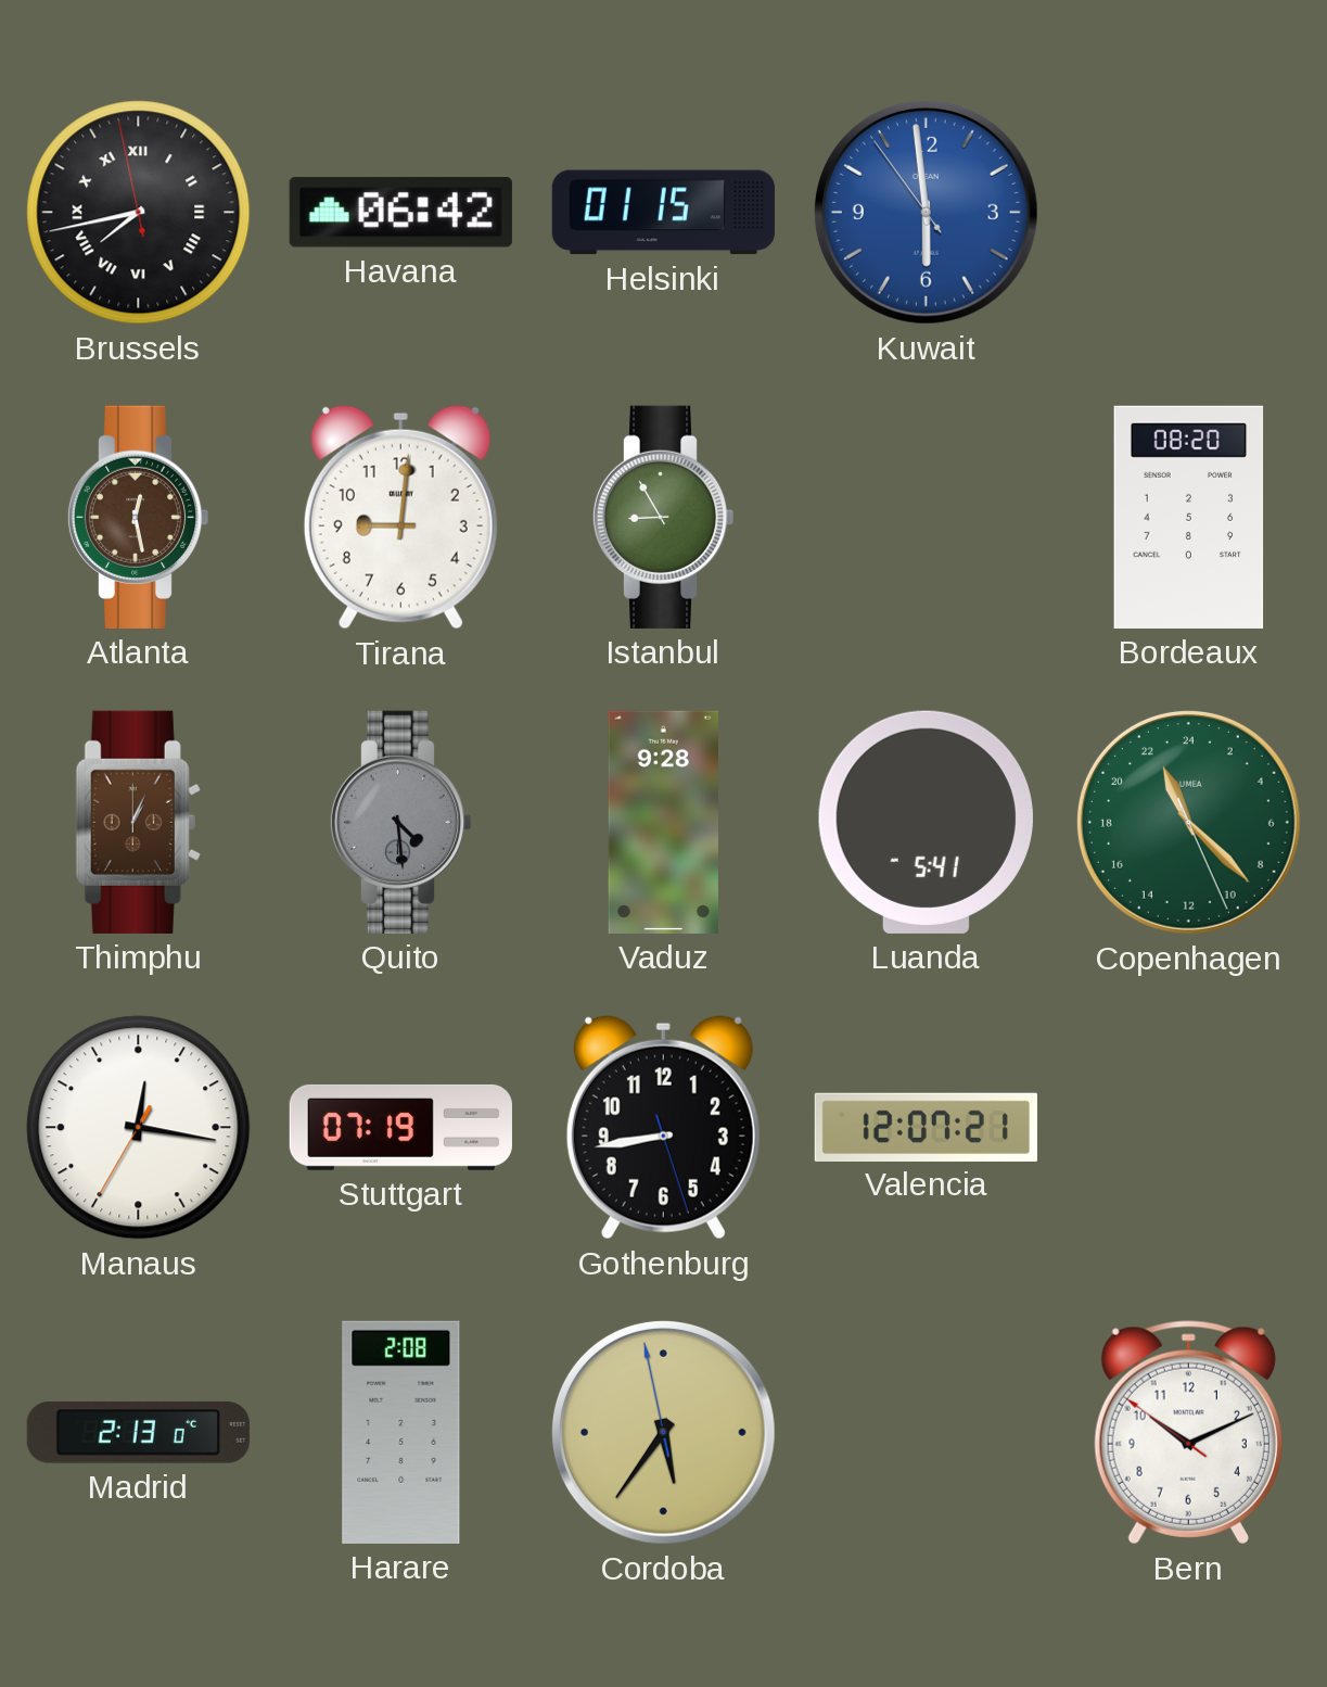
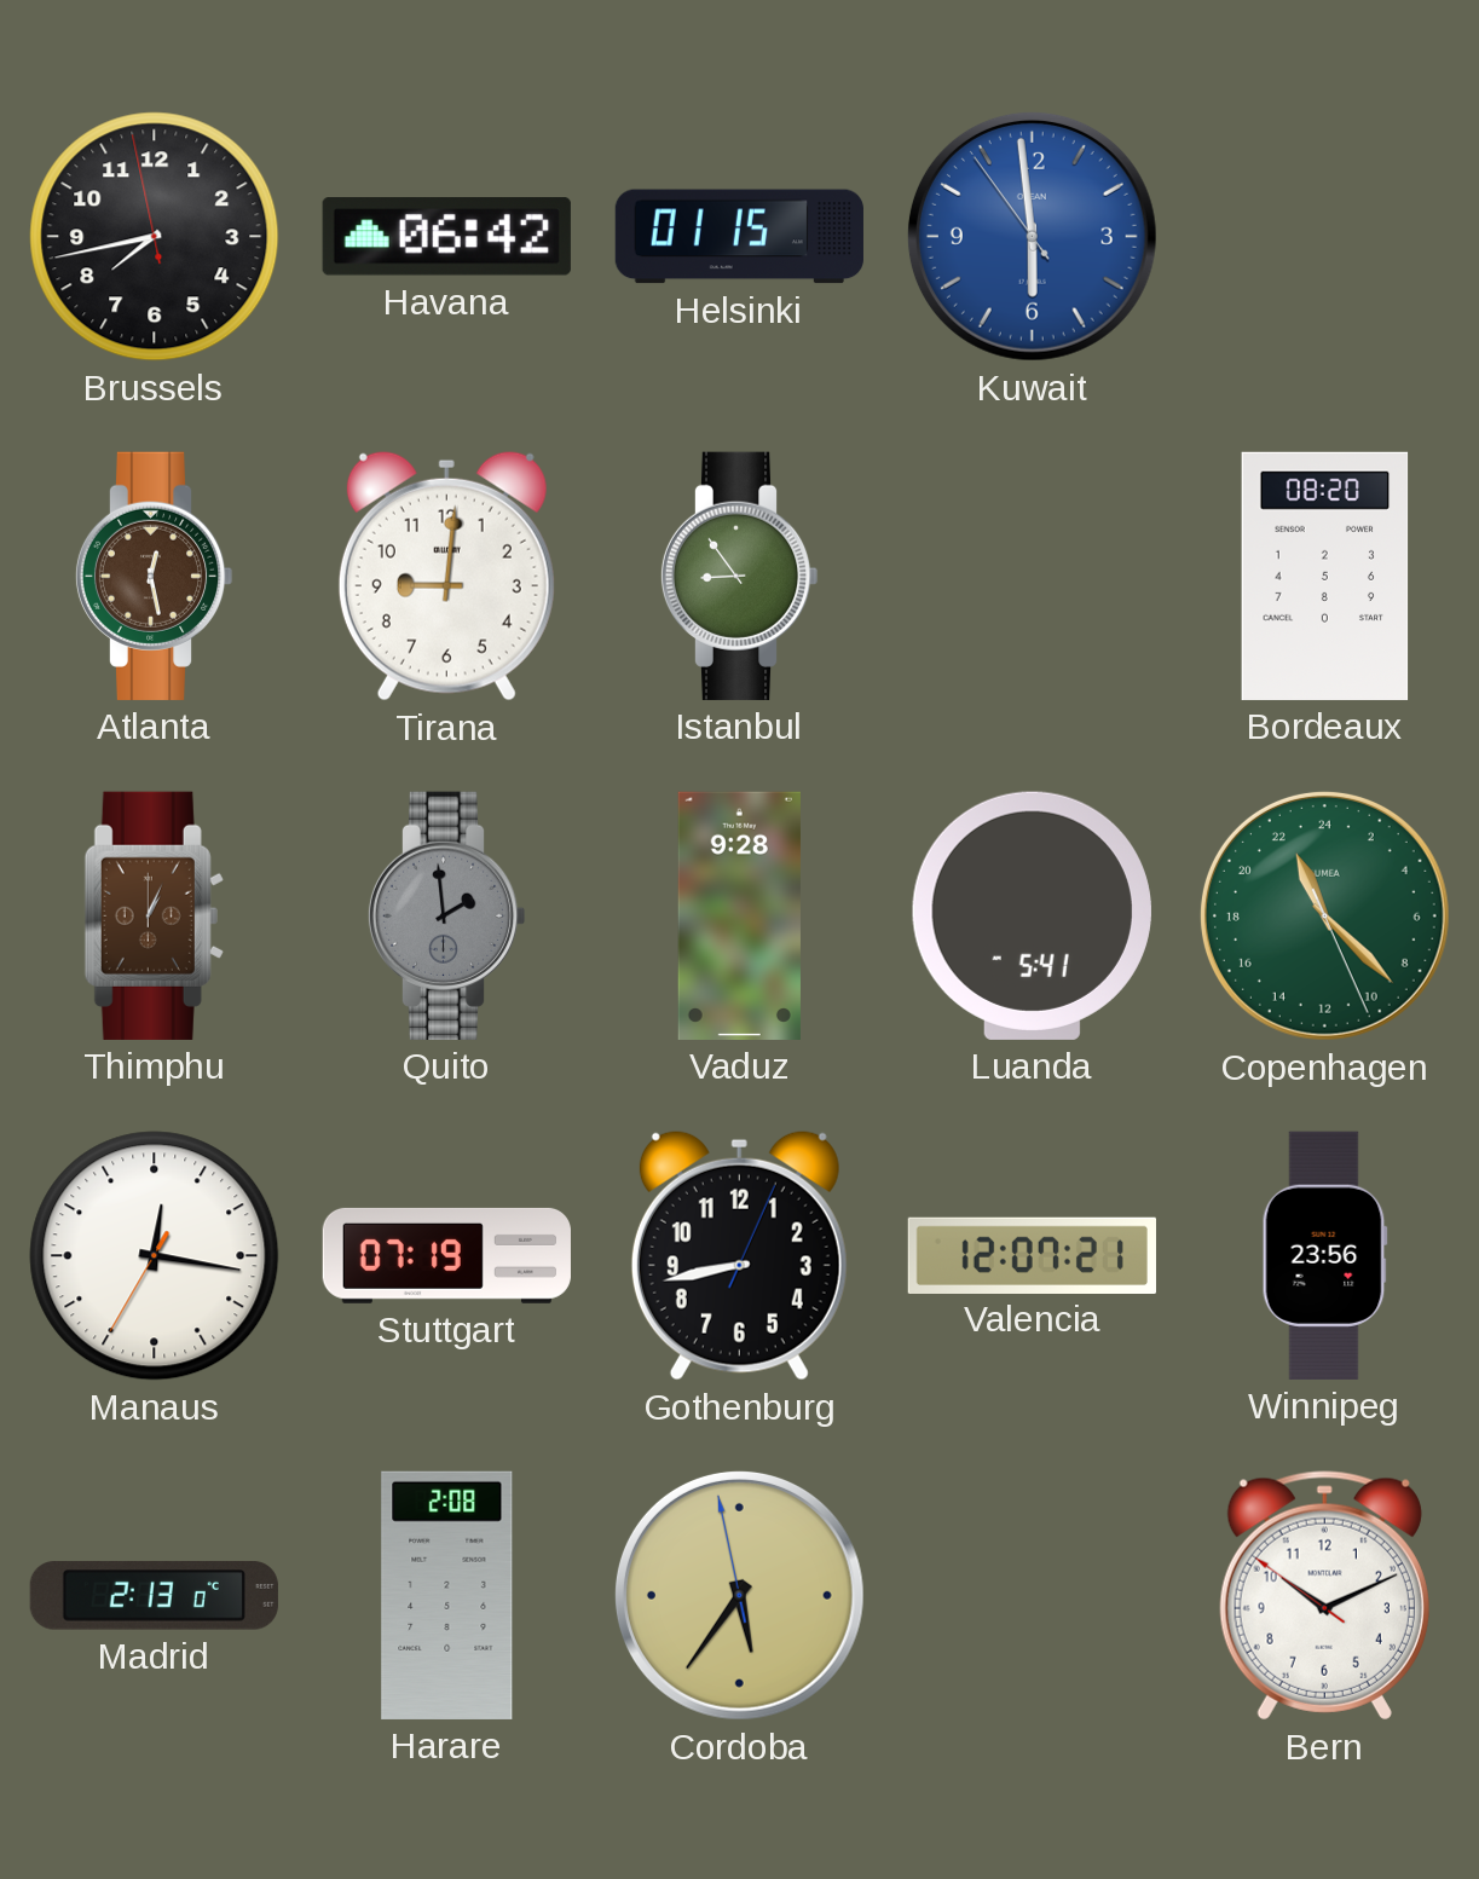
Brussels numerals: Roman -> Arabic (155, 237)
Istanbul: 8:55 -> 8:54 (739, 576)
Quito: 4:29 -> 1:59 (446, 915)
Gothenburg: 8:43:27 -> 8:43:04 (739, 1255)
Winnipeg: none -> 23:56 (1324, 1255)
